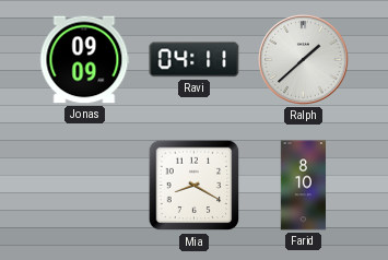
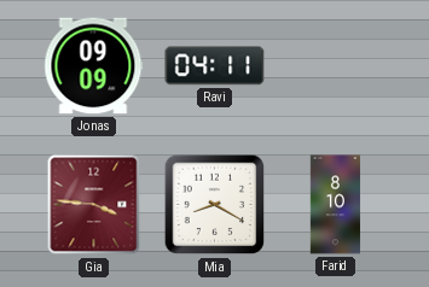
Ralph: 1:38 -> none (304, 60)
Gia: none -> 3:46 (94, 205)
